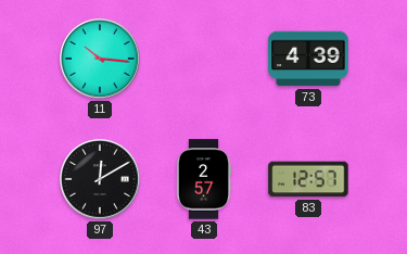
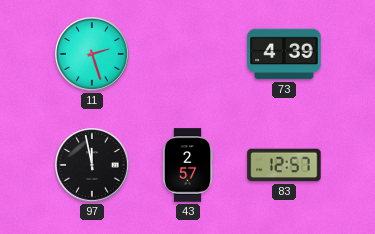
11: 10:16 -> 2:27 (93, 55)
97: 12:10 -> 11:58 (93, 166)
